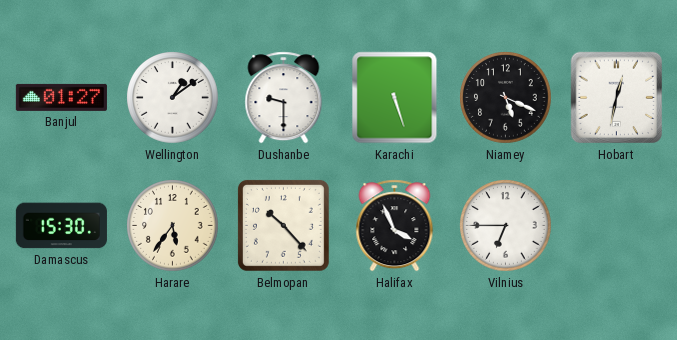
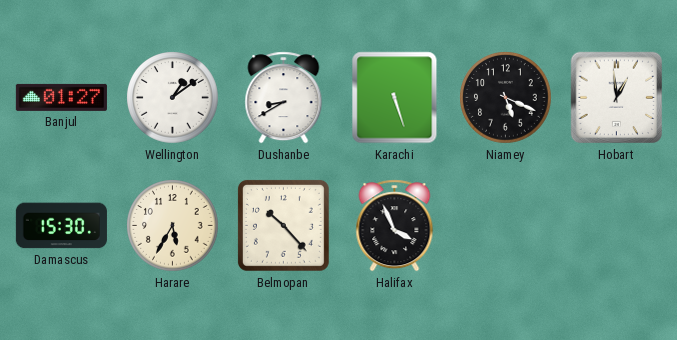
Dushanbe: 9:30 -> 8:40 (284, 98)
Hobart: 12:32 -> 12:59 (617, 98)
Harare: 5:36 -> 5:35 (173, 226)
Vilnius: 6:45 -> none (506, 226)
